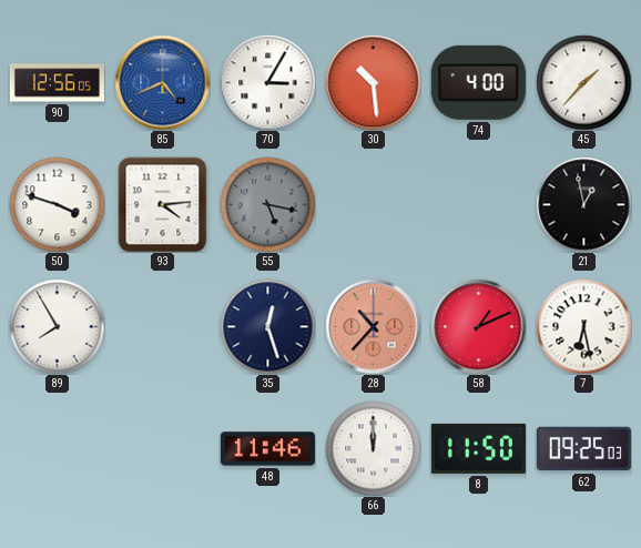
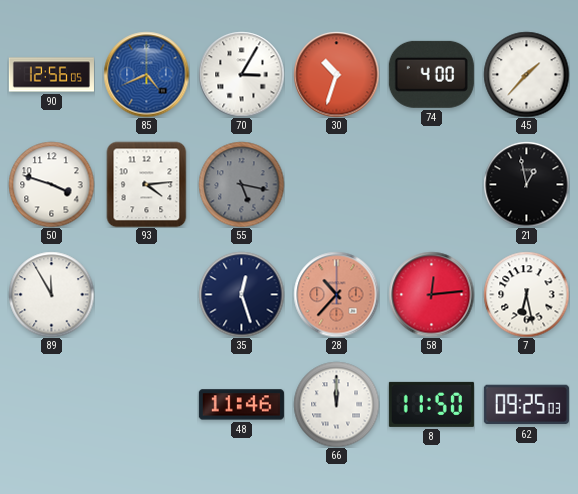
30: 10:29 -> 10:33 (336, 74)
89: 7:55 -> 11:55 (51, 294)
58: 1:11 -> 12:14 (431, 294)
